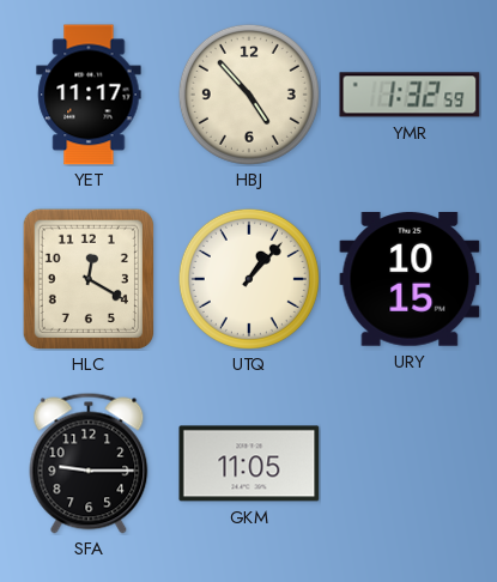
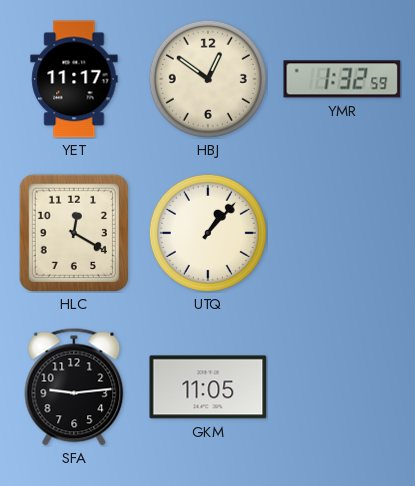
HBJ: 4:53 -> 12:51 (208, 79)
URY: 10:15 -> none (410, 280)
SFA: 9:15 -> 9:14 (74, 387)
